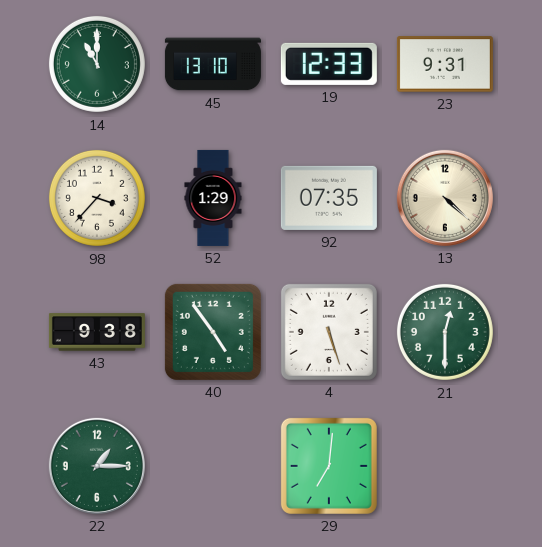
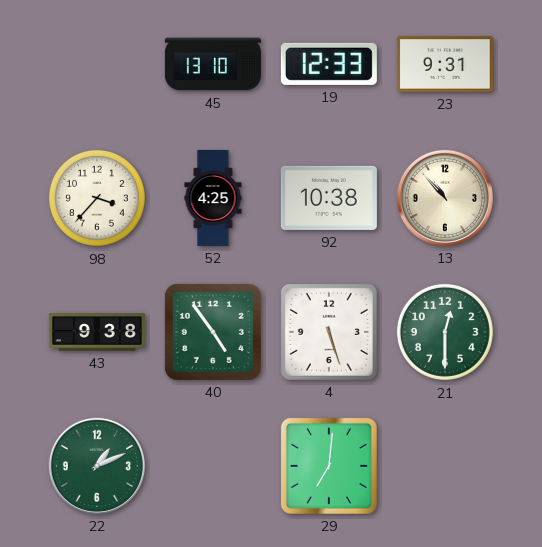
14: 11:00 -> none (97, 64)
52: 1:29 -> 4:25 (213, 198)
92: 07:35 -> 10:38 (329, 198)
13: 4:22 -> 10:53 (445, 198)
22: 1:15 -> 1:11 (97, 466)
